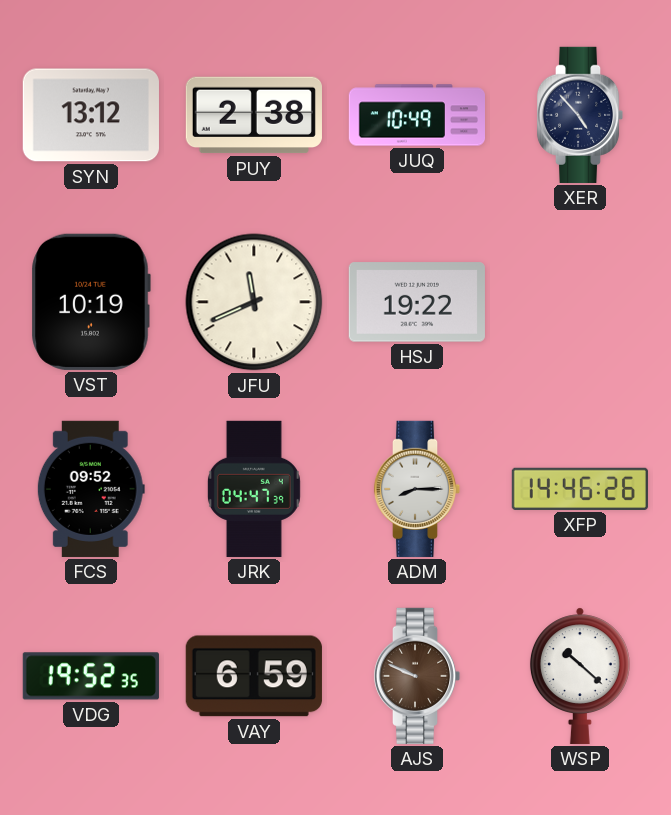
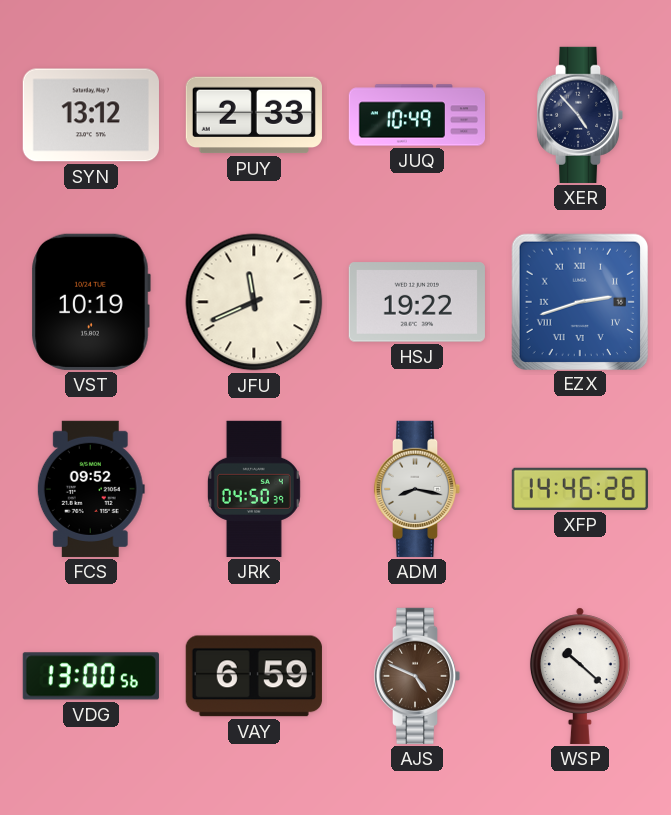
PUY: 2:38 -> 2:33 (254, 115)
EZX: none -> 2:42 (579, 301)
JRK: 04:47 -> 04:50 (254, 489)
ADM: 8:15 -> 8:17 (417, 489)
VDG: 19:52 -> 13:00 (91, 676)
AJS: 9:49 -> 4:49 (417, 676)
